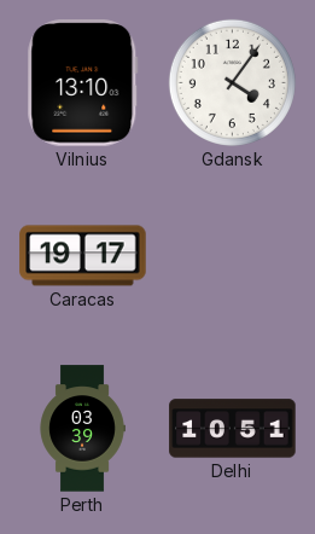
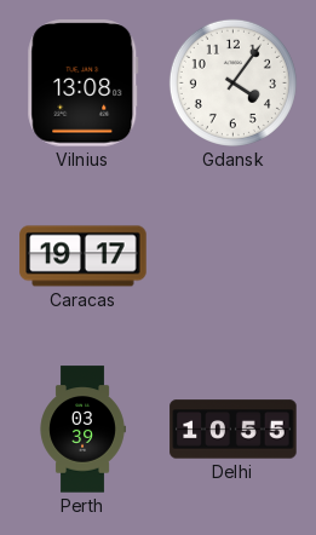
Vilnius: 13:10 -> 13:08 (84, 84)
Delhi: 10:51 -> 10:55 (234, 430)
